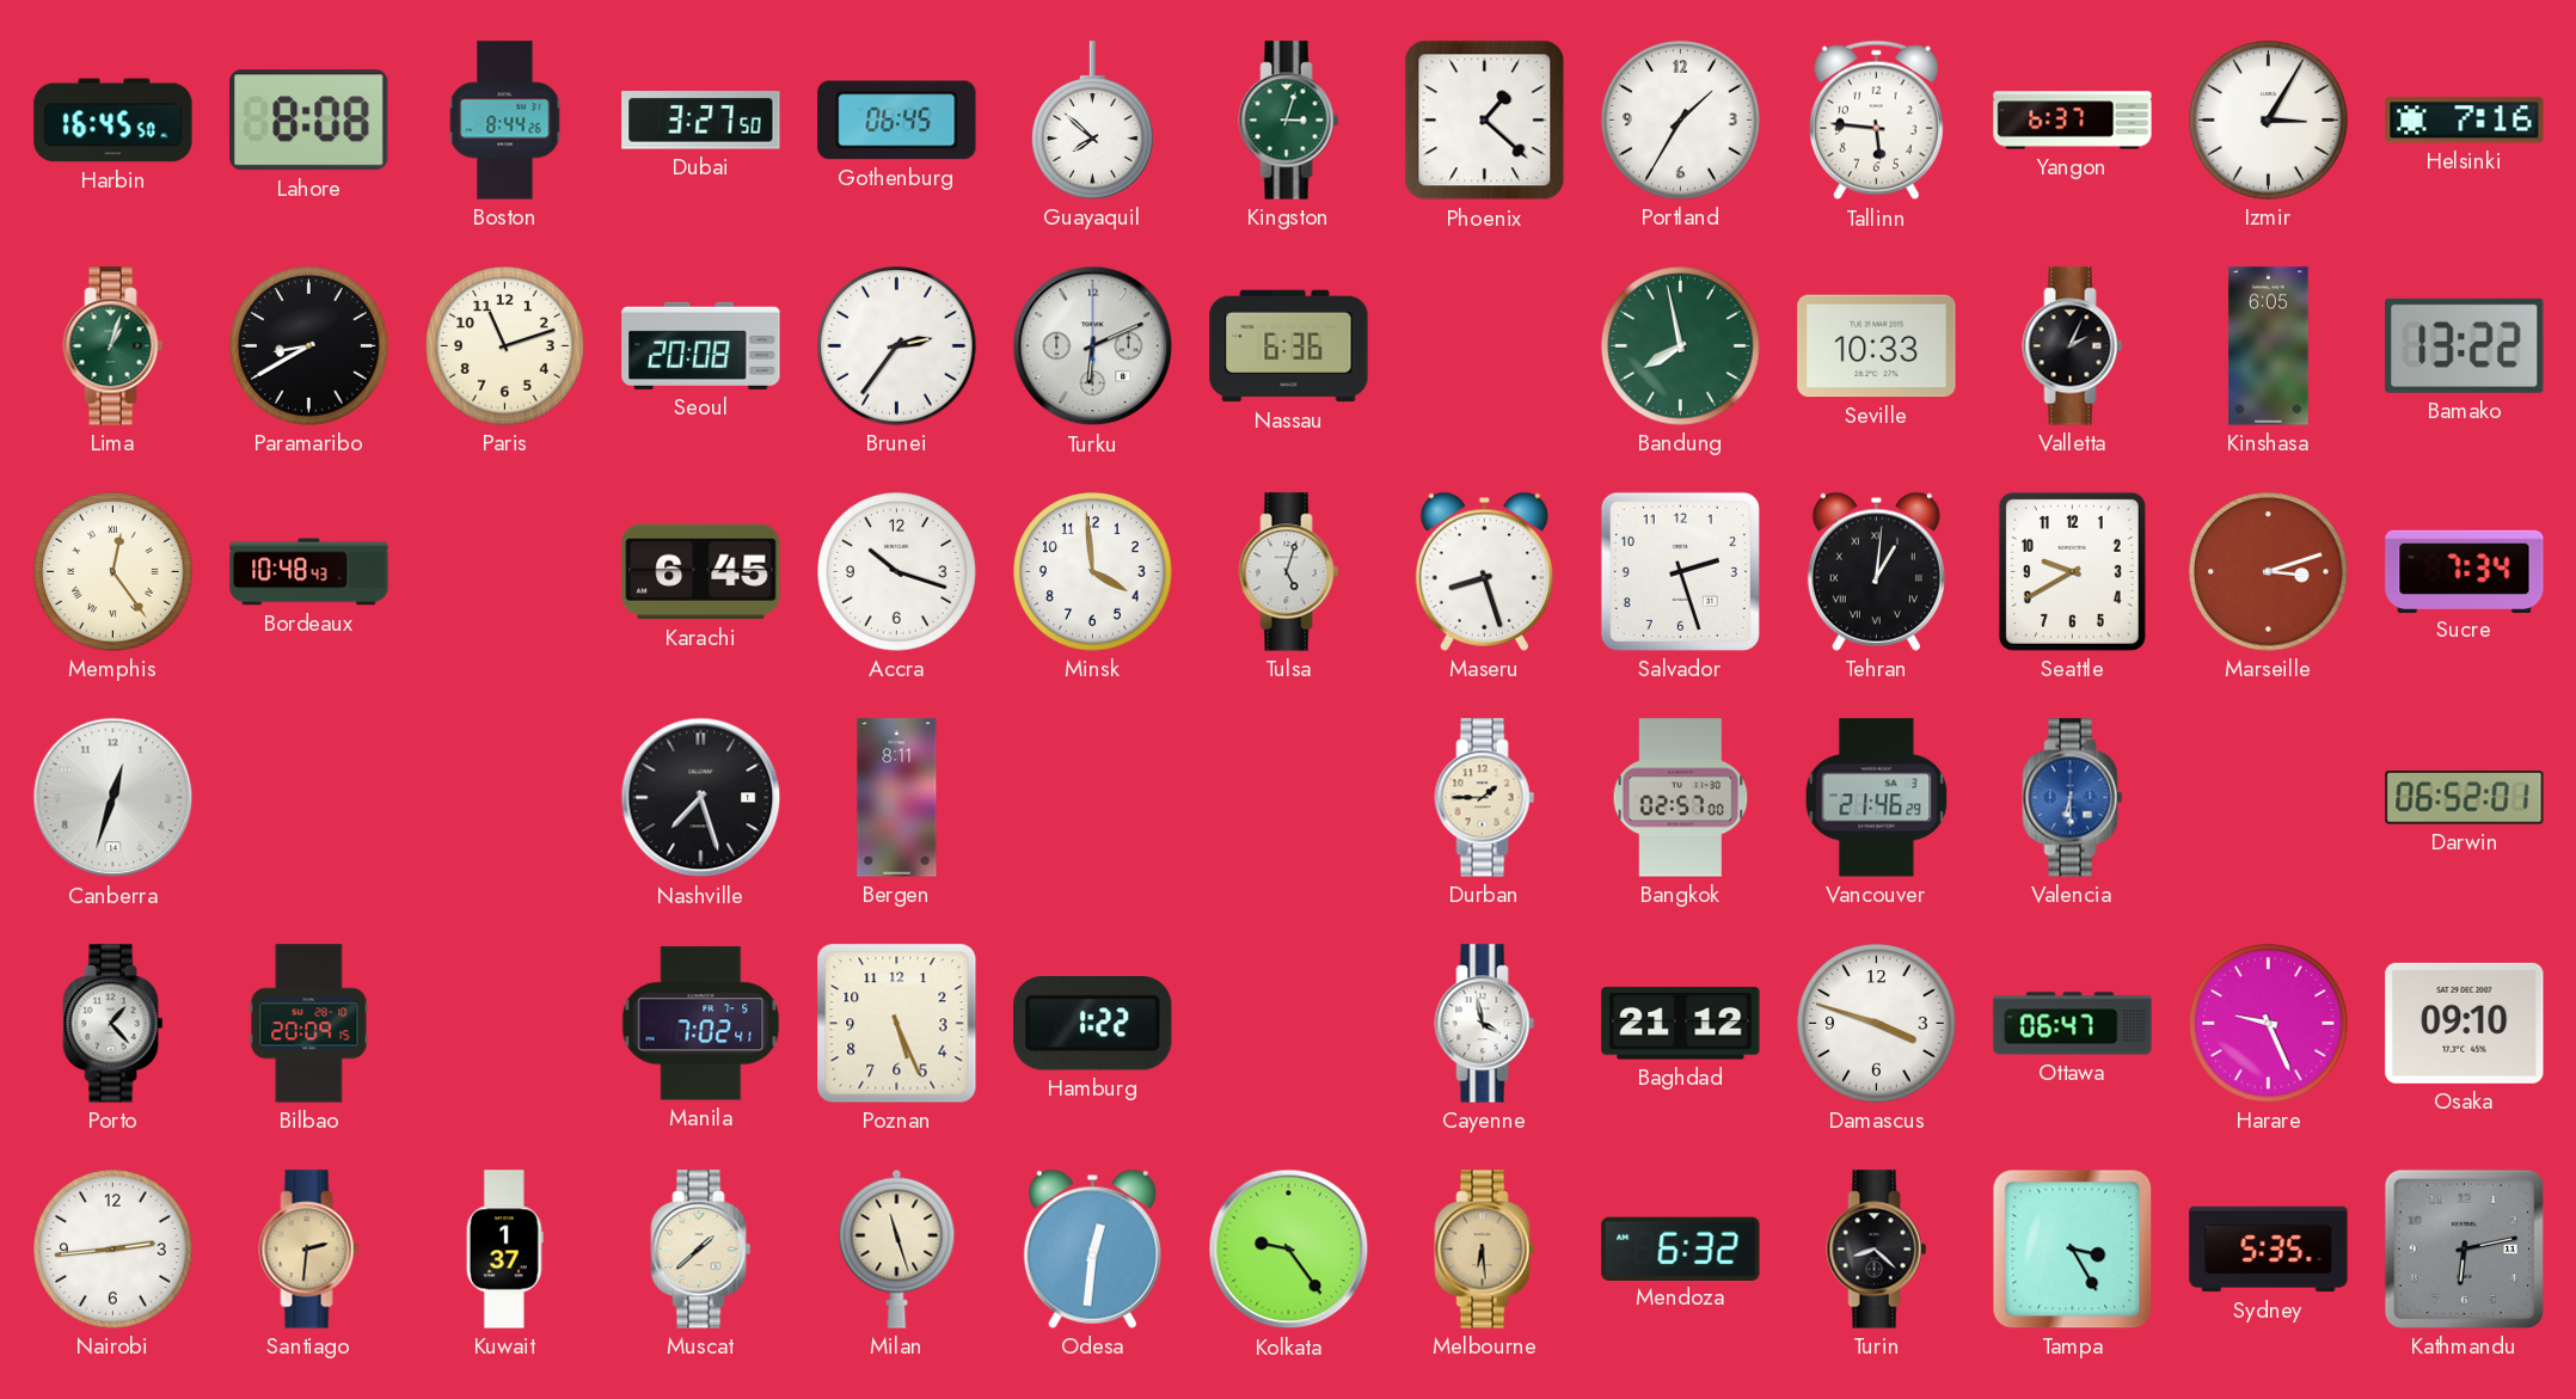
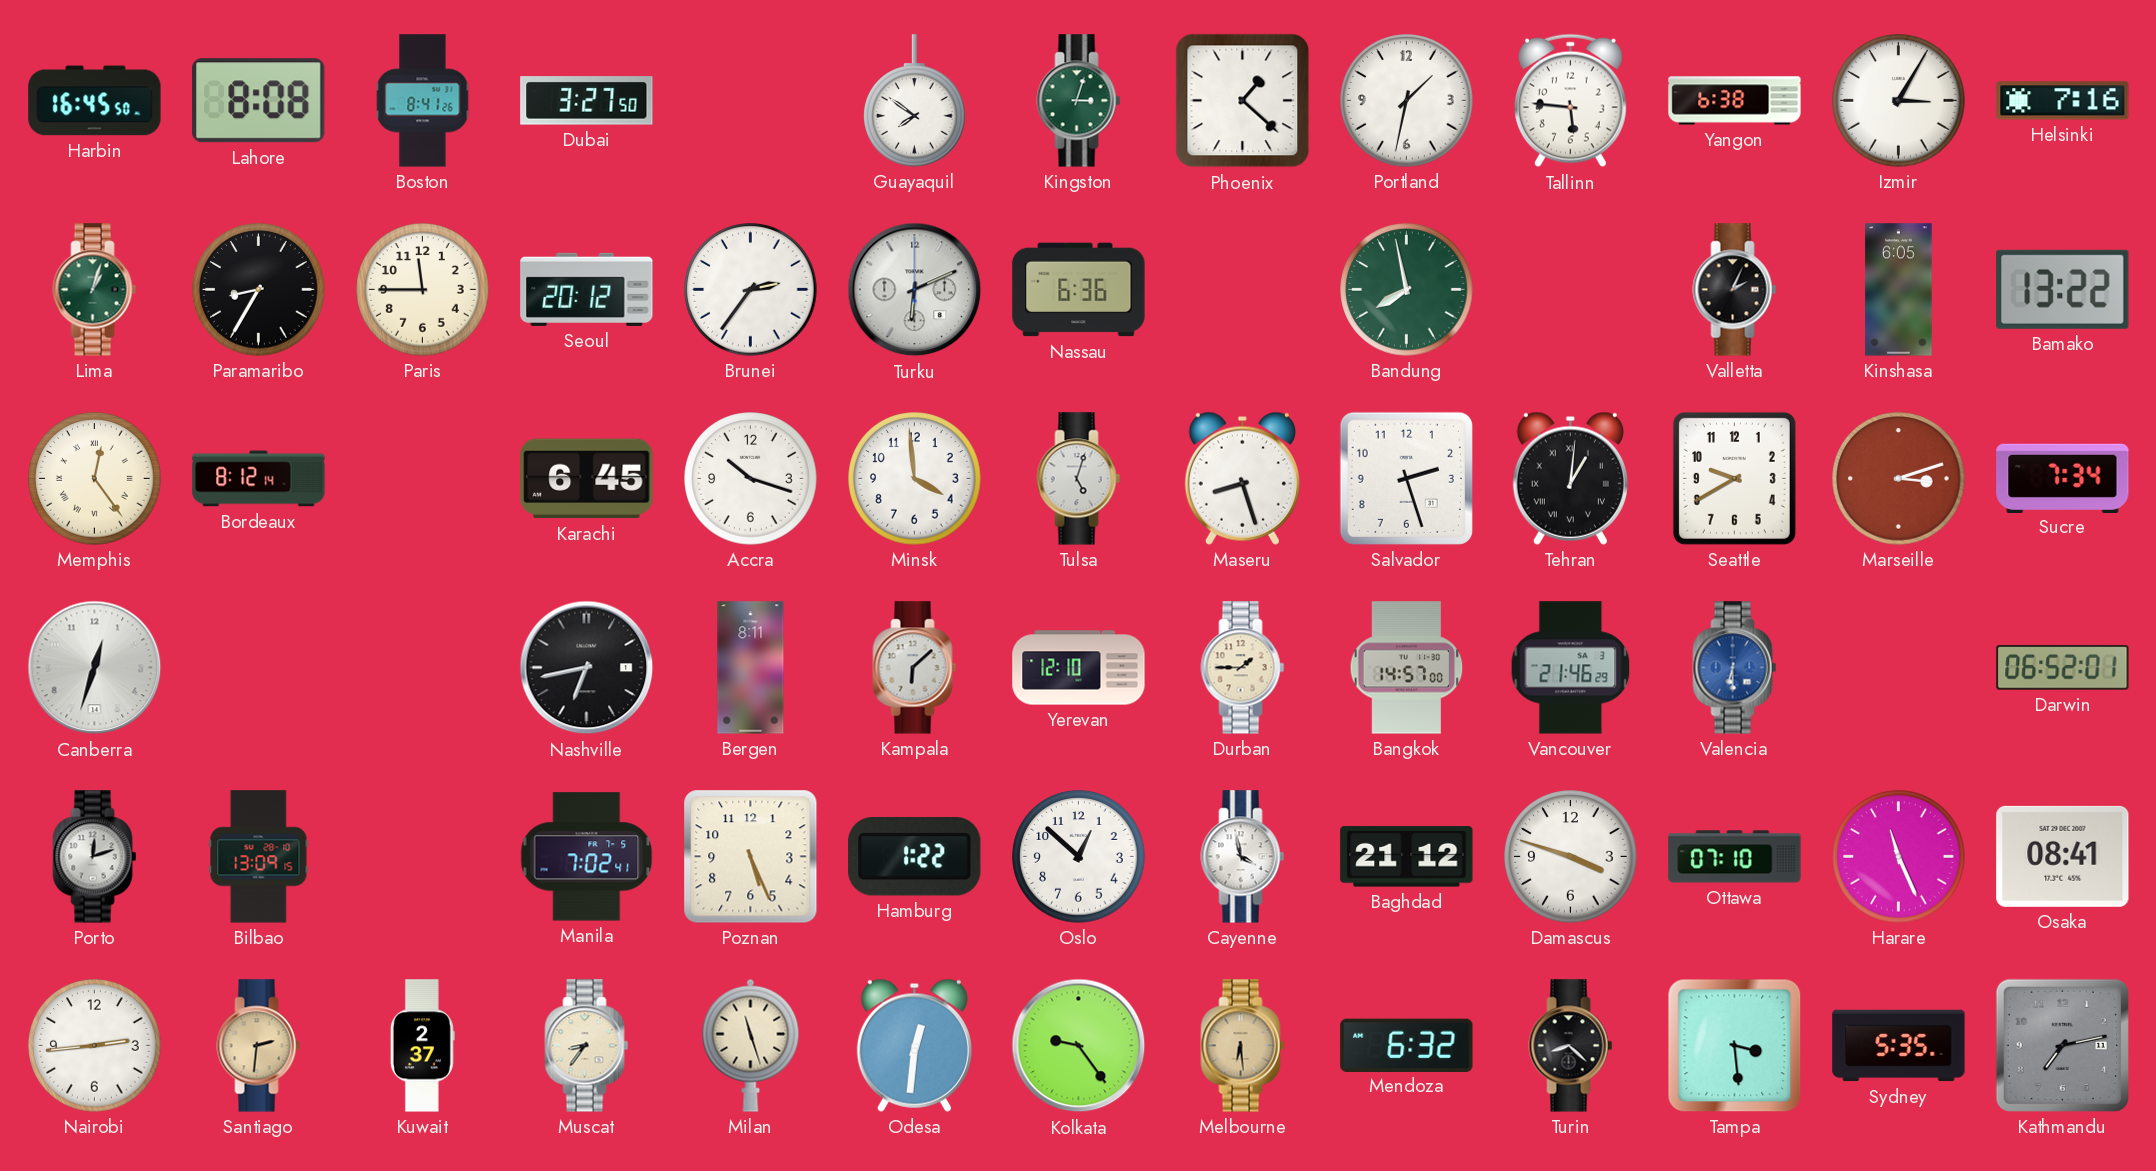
Boston: 8:44 -> 8:41 (423, 101)
Gothenburg: 06:45 -> none (897, 121)
Guayaquil: 7:52 -> 7:51 (915, 101)
Portland: 1:35 -> 1:32 (1407, 101)
Yangon: 6:37 -> 6:38 (1735, 101)
Paramaribo: 8:40 -> 8:35 (259, 290)
Paris: 11:12 -> 11:45 (423, 290)
Seoul: 20:08 -> 20:12 (587, 289)
Seville: 10:33 -> none (1877, 346)
Bordeaux: 10:48 -> 8:12 (259, 479)
Nashville: 7:27 -> 6:43 (587, 668)
Kampala: none -> 6:08 (915, 668)
Yerevan: none -> 12:10 (1079, 668)
Bangkok: 02:57 -> 14:57 (1407, 668)
Porto: 1:23 -> 12:12 (95, 857)
Bilbao: 20:09 -> 13:09 (259, 857)
Oslo: none -> 12:52 (1079, 857)
Ottawa: 06:47 -> 07:10 (1735, 857)
Harare: 9:26 -> 11:26 (1899, 857)
Osaka: 09:10 -> 08:41 (2063, 856)
Kuwait: 1:37 -> 2:37 (422, 1046)
Muscat: 1:38 -> 8:36 (587, 1046)
Tampa: 3:25 -> 3:29 (1735, 1046)
Kathmandu: 6:13 -> 7:13 (2062, 1045)
